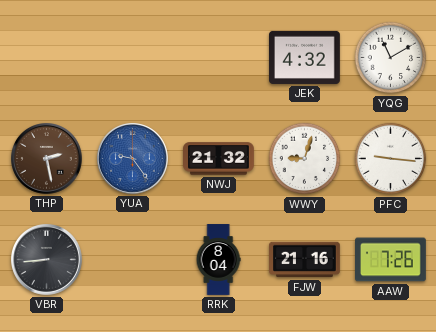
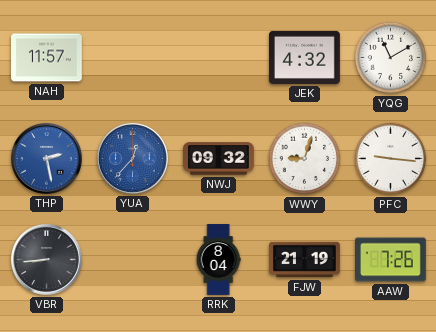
NAH: none -> 11:57 (47, 58)
THP dial: brown -> blue (47, 159)
YUA: 9:24 -> 12:37 (133, 159)
NWJ: 21:32 -> 09:32 (219, 159)
FJW: 21:16 -> 21:19 (305, 260)
